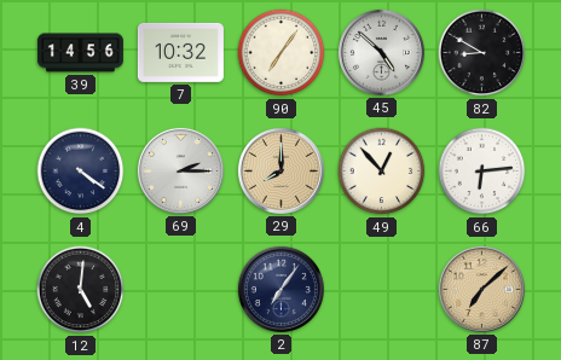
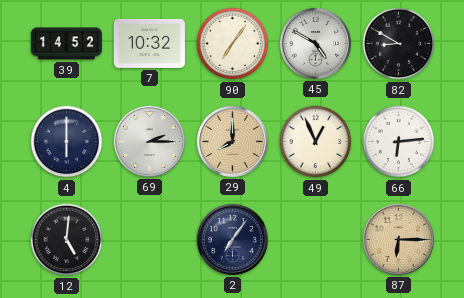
39: 14:56 -> 14:52 (66, 44)
45: 4:52 -> 4:50 (315, 43)
4: 4:21 -> 6:00 (67, 142)
49: 12:53 -> 12:56 (316, 142)
87: 7:08 -> 6:15 (398, 239)
